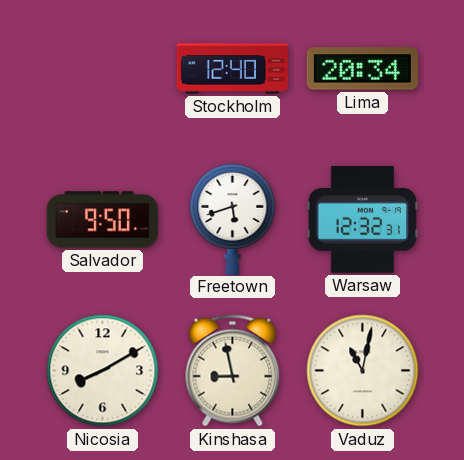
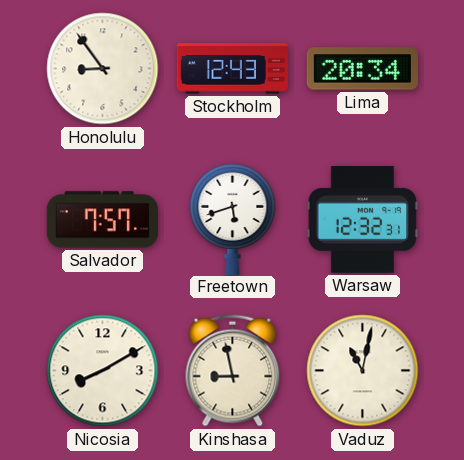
Honolulu: none -> 8:54 (103, 69)
Stockholm: 12:40 -> 12:43 (232, 69)
Salvador: 9:50 -> 7:57 (102, 220)
